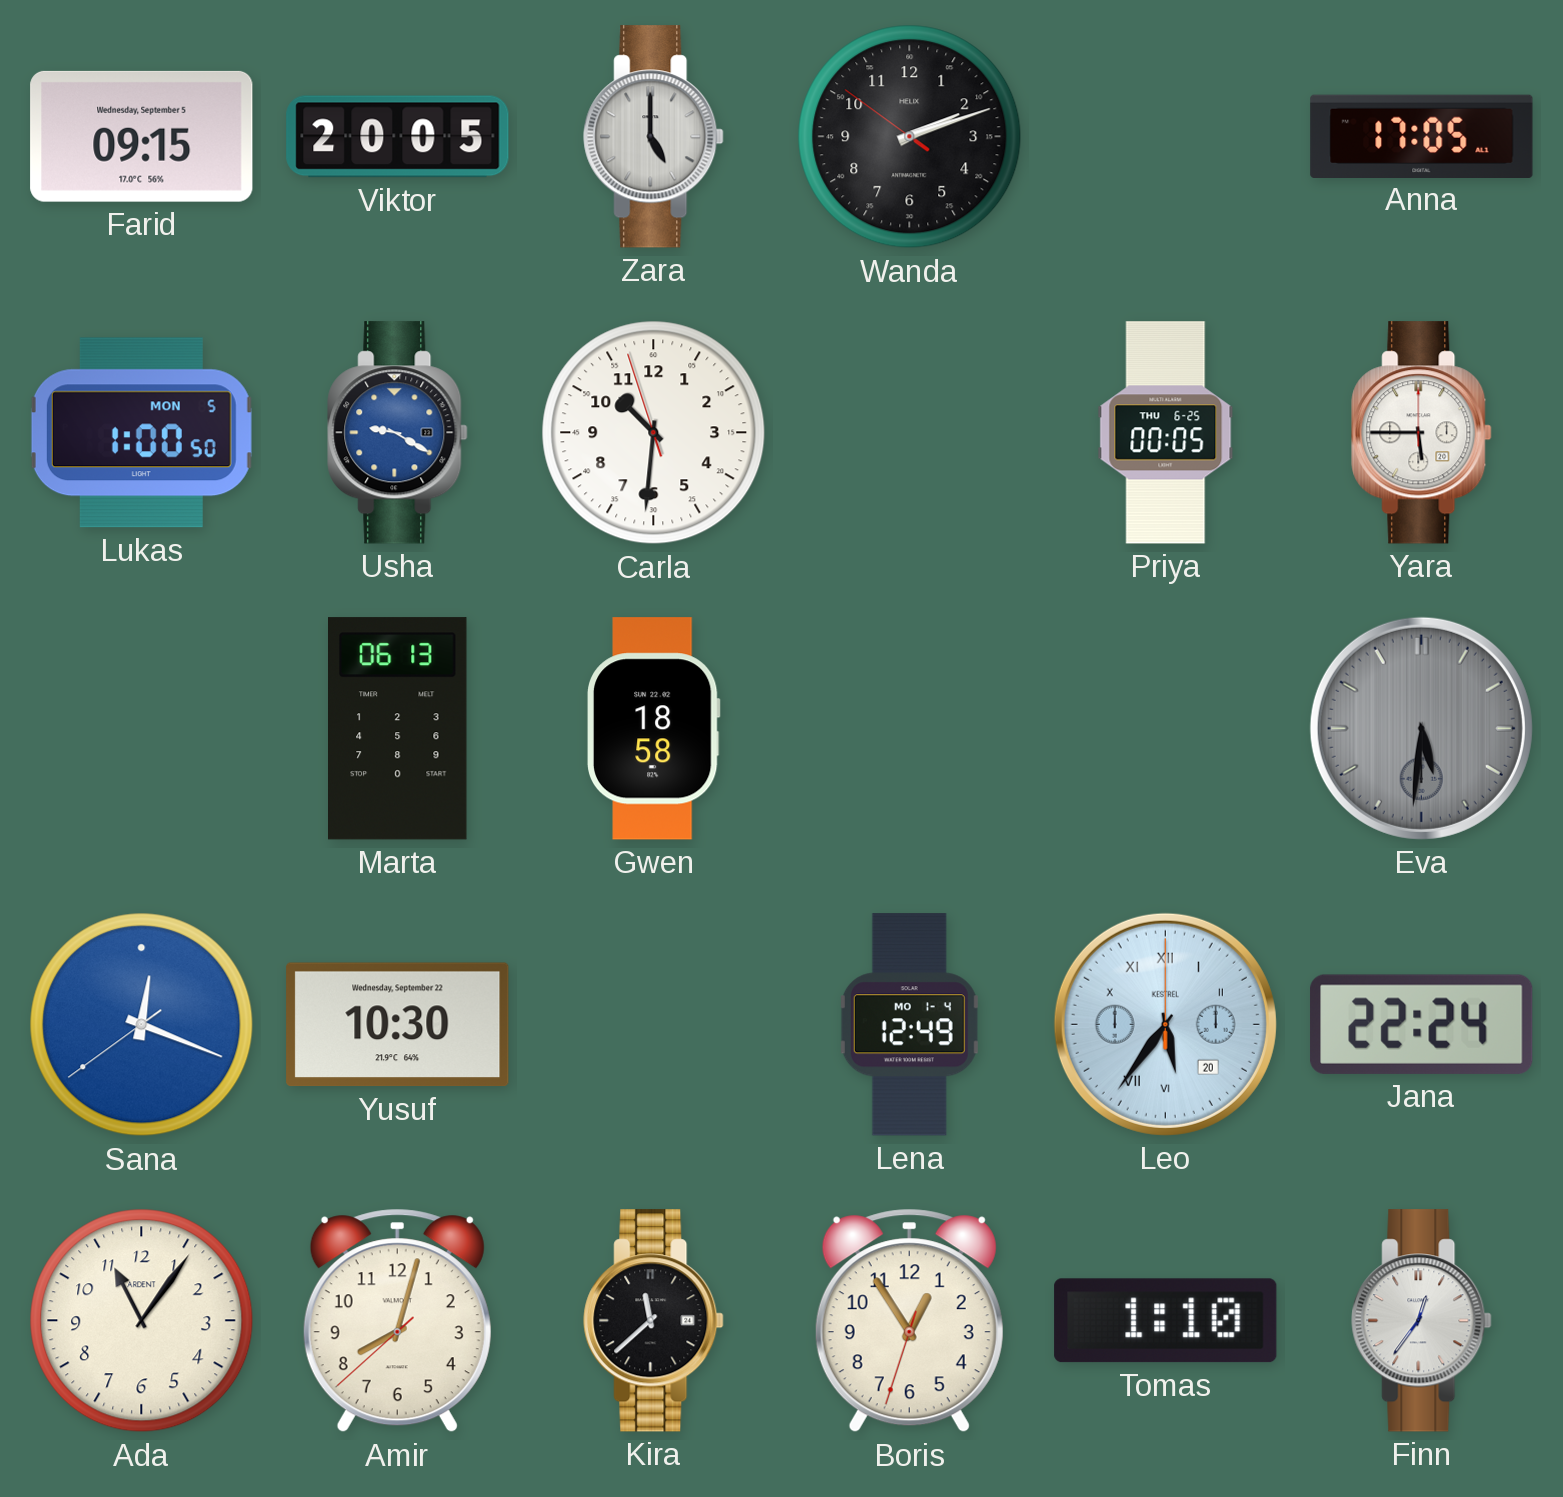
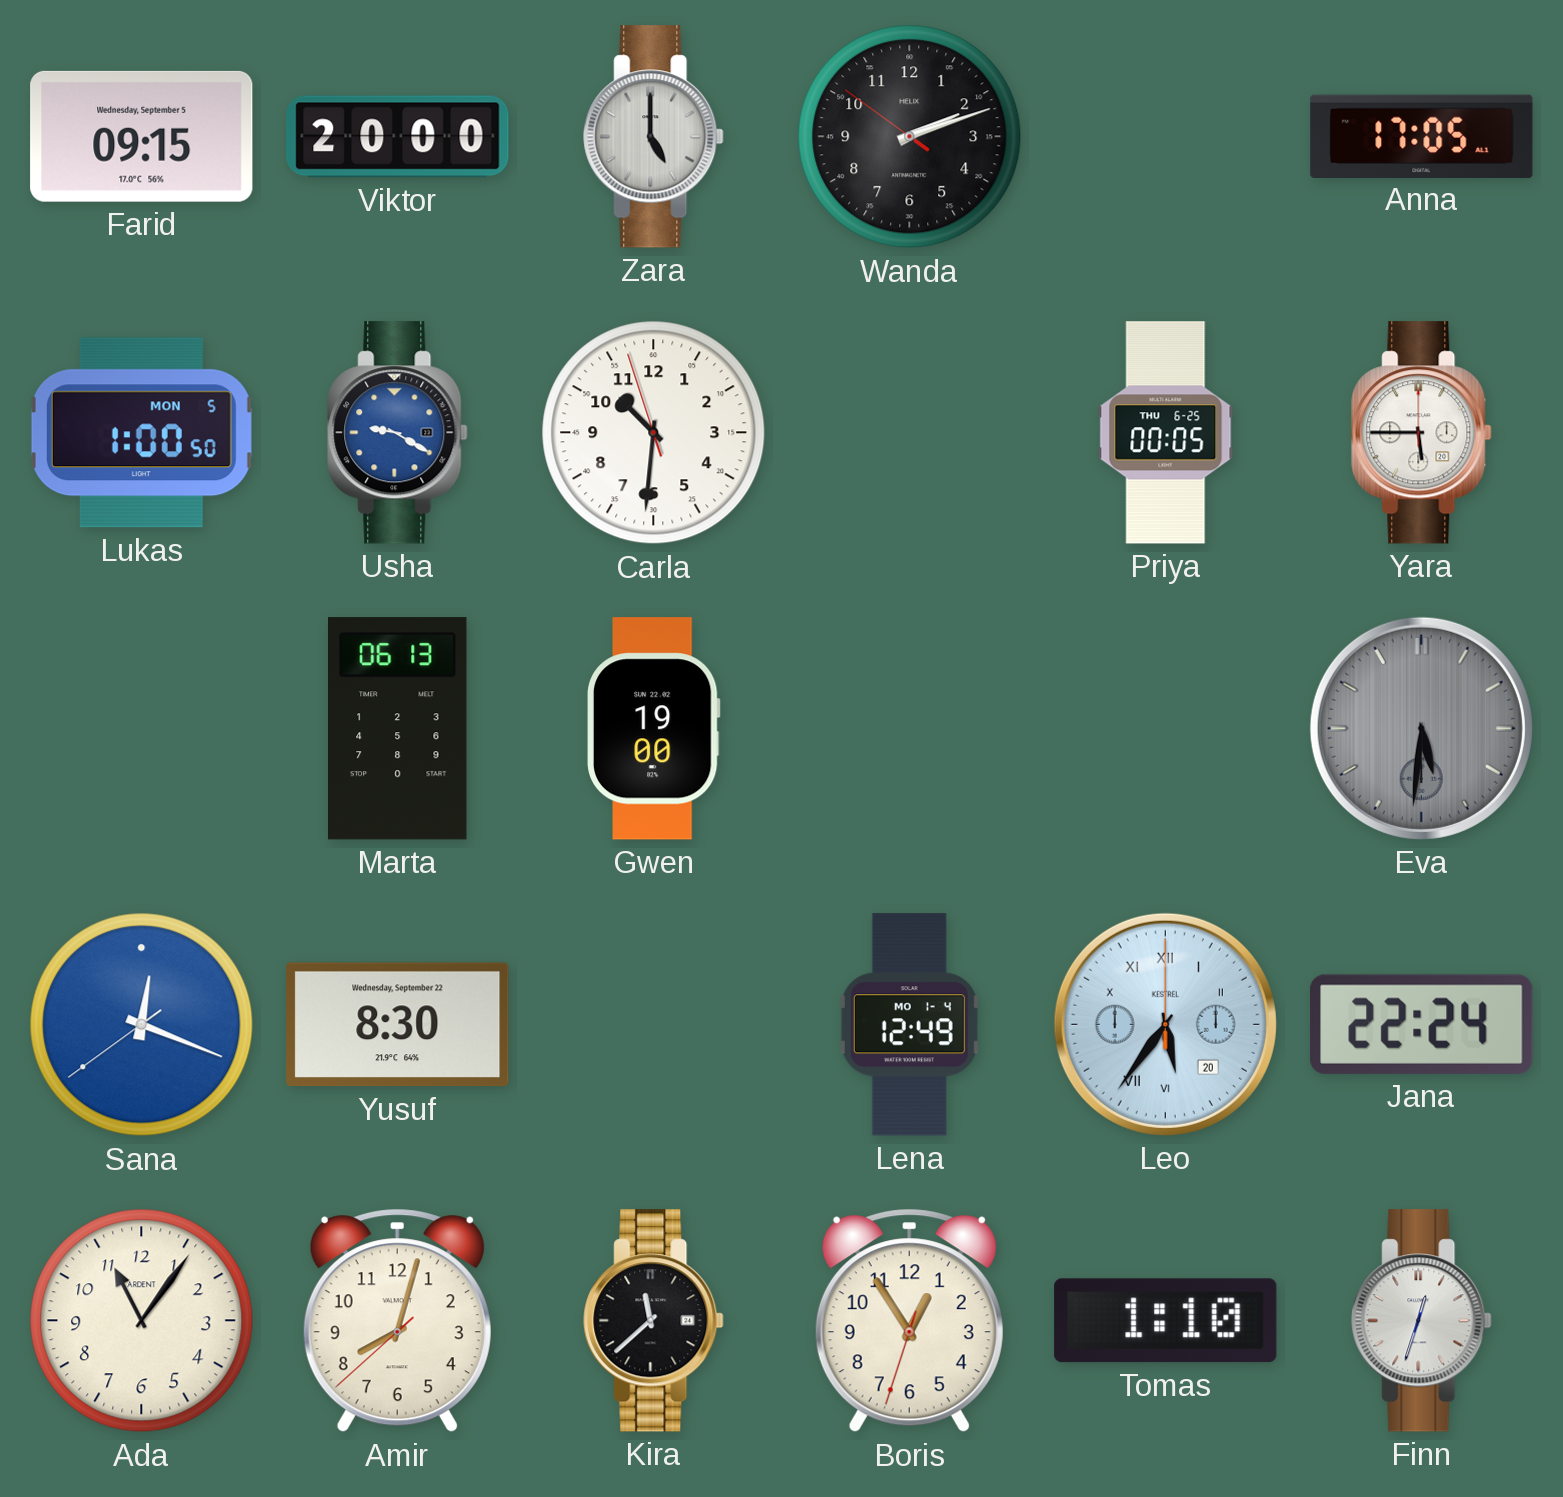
Viktor: 20:05 -> 20:00 (398, 137)
Gwen: 18:58 -> 19:00 (653, 729)
Yusuf: 10:30 -> 8:30 (398, 1025)
Finn: 12:36 -> 12:33 (1422, 1321)
